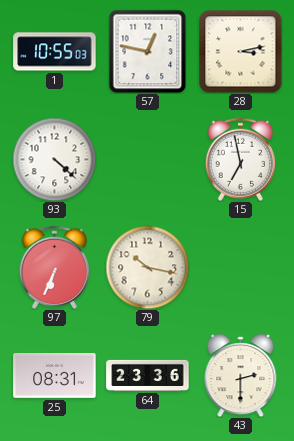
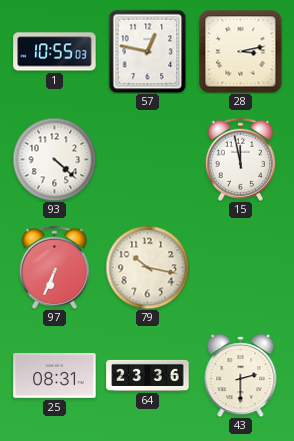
15: 6:58 -> 11:58 (240, 159)
